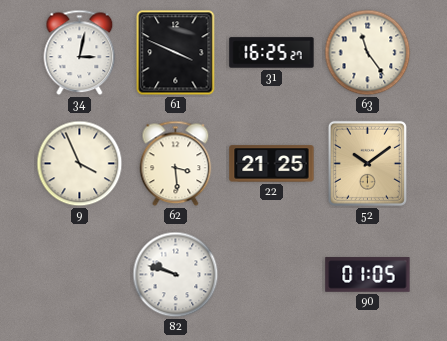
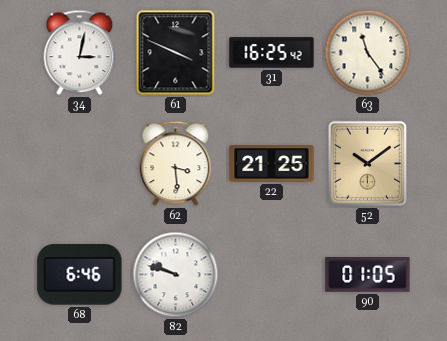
31: 16:25:27 -> 16:25:42 (272, 53)
9: 3:56 -> none (80, 164)
68: none -> 6:46 (80, 275)
